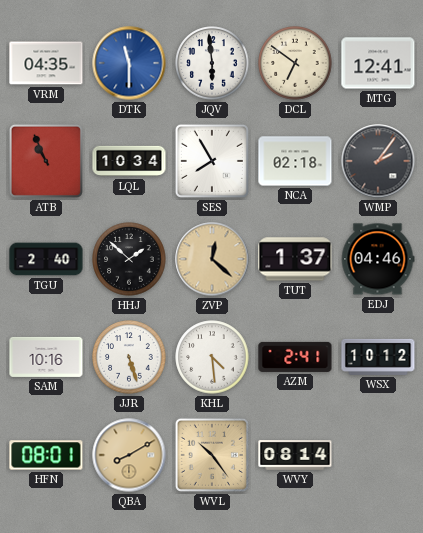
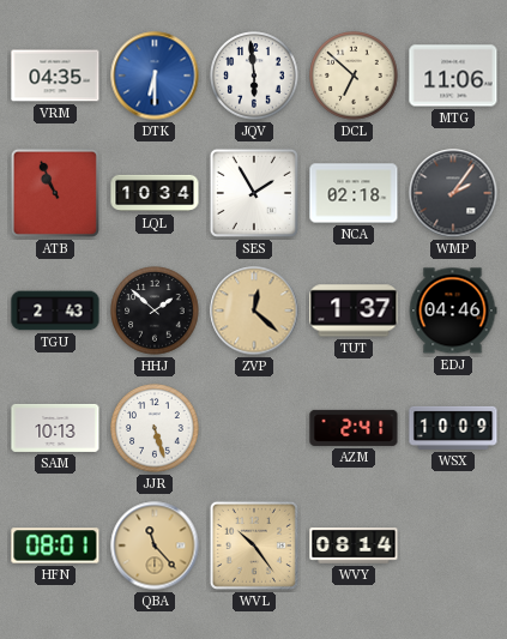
DTK: 11:30 -> 6:30 (155, 76)
DCL: 6:51 -> 6:52 (354, 76)
MTG: 12:41 -> 11:06 (453, 76)
SES: 7:55 -> 1:55 (254, 193)
TGU: 2:40 -> 2:43 (55, 311)
SAM: 10:16 -> 10:13 (55, 428)
KHL: 4:29 -> none (212, 357)
WSX: 10:12 -> 10:09 (453, 428)
QBA: 8:10 -> 11:23 (155, 545)
